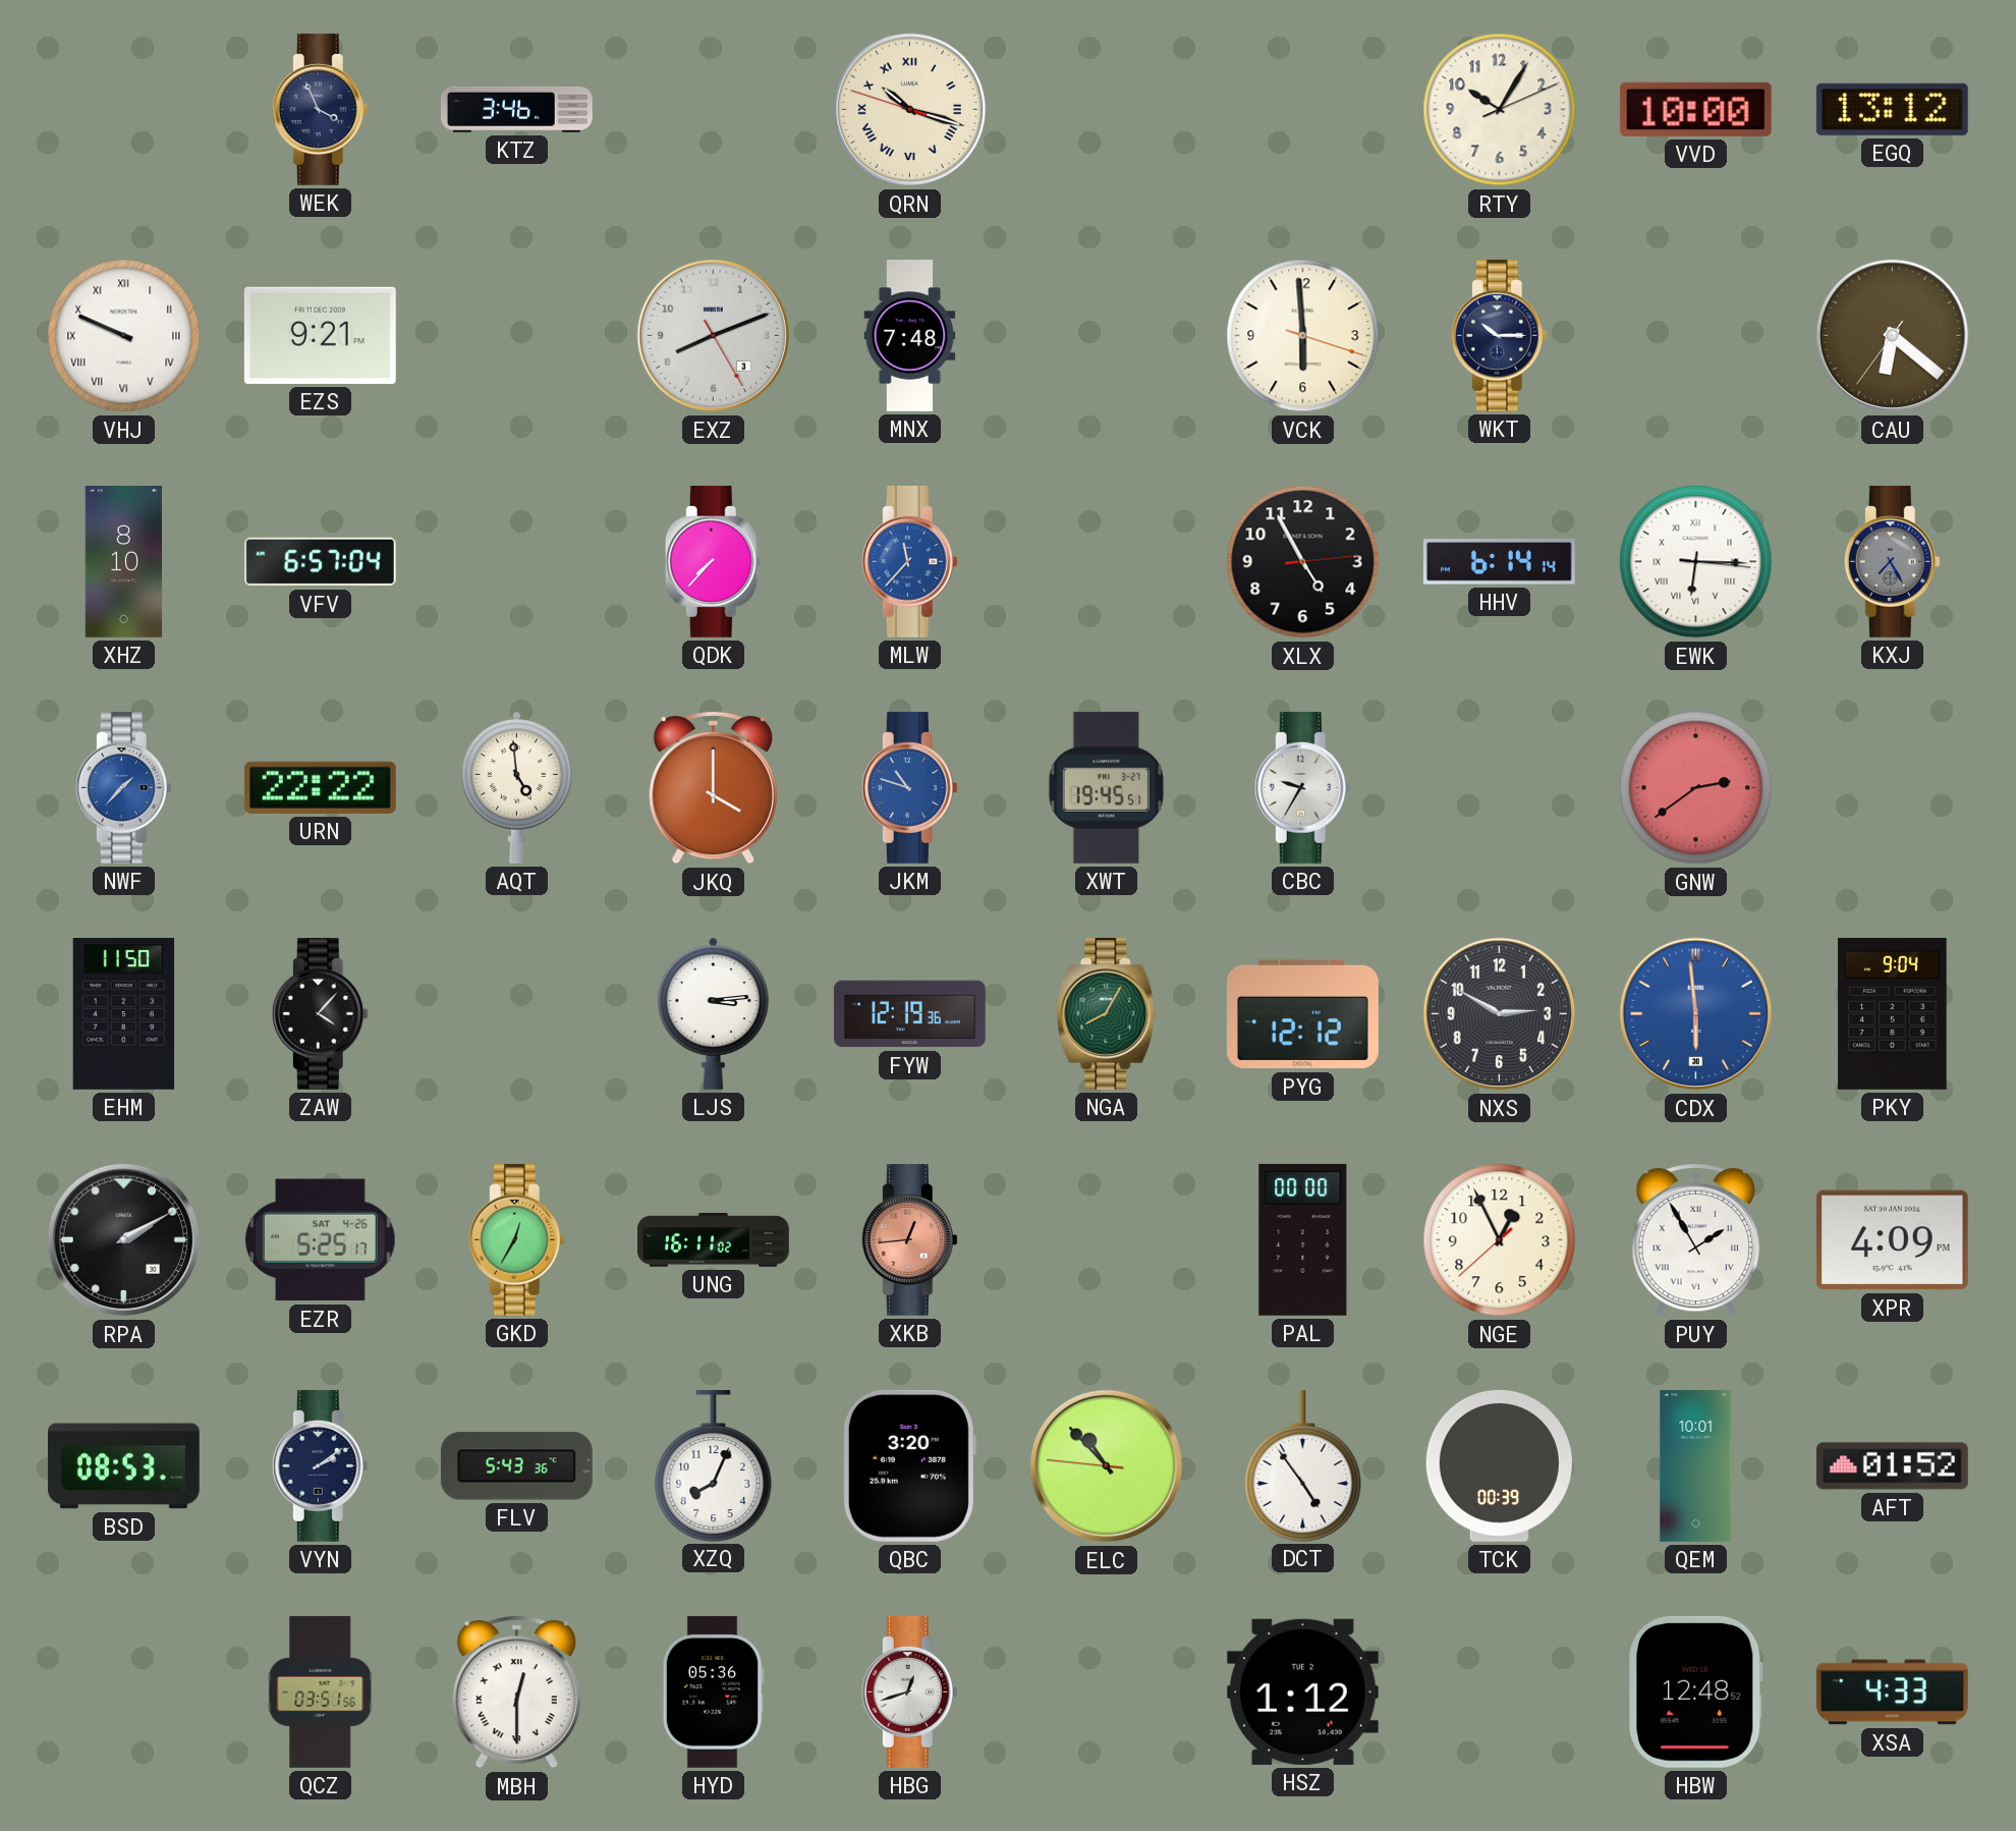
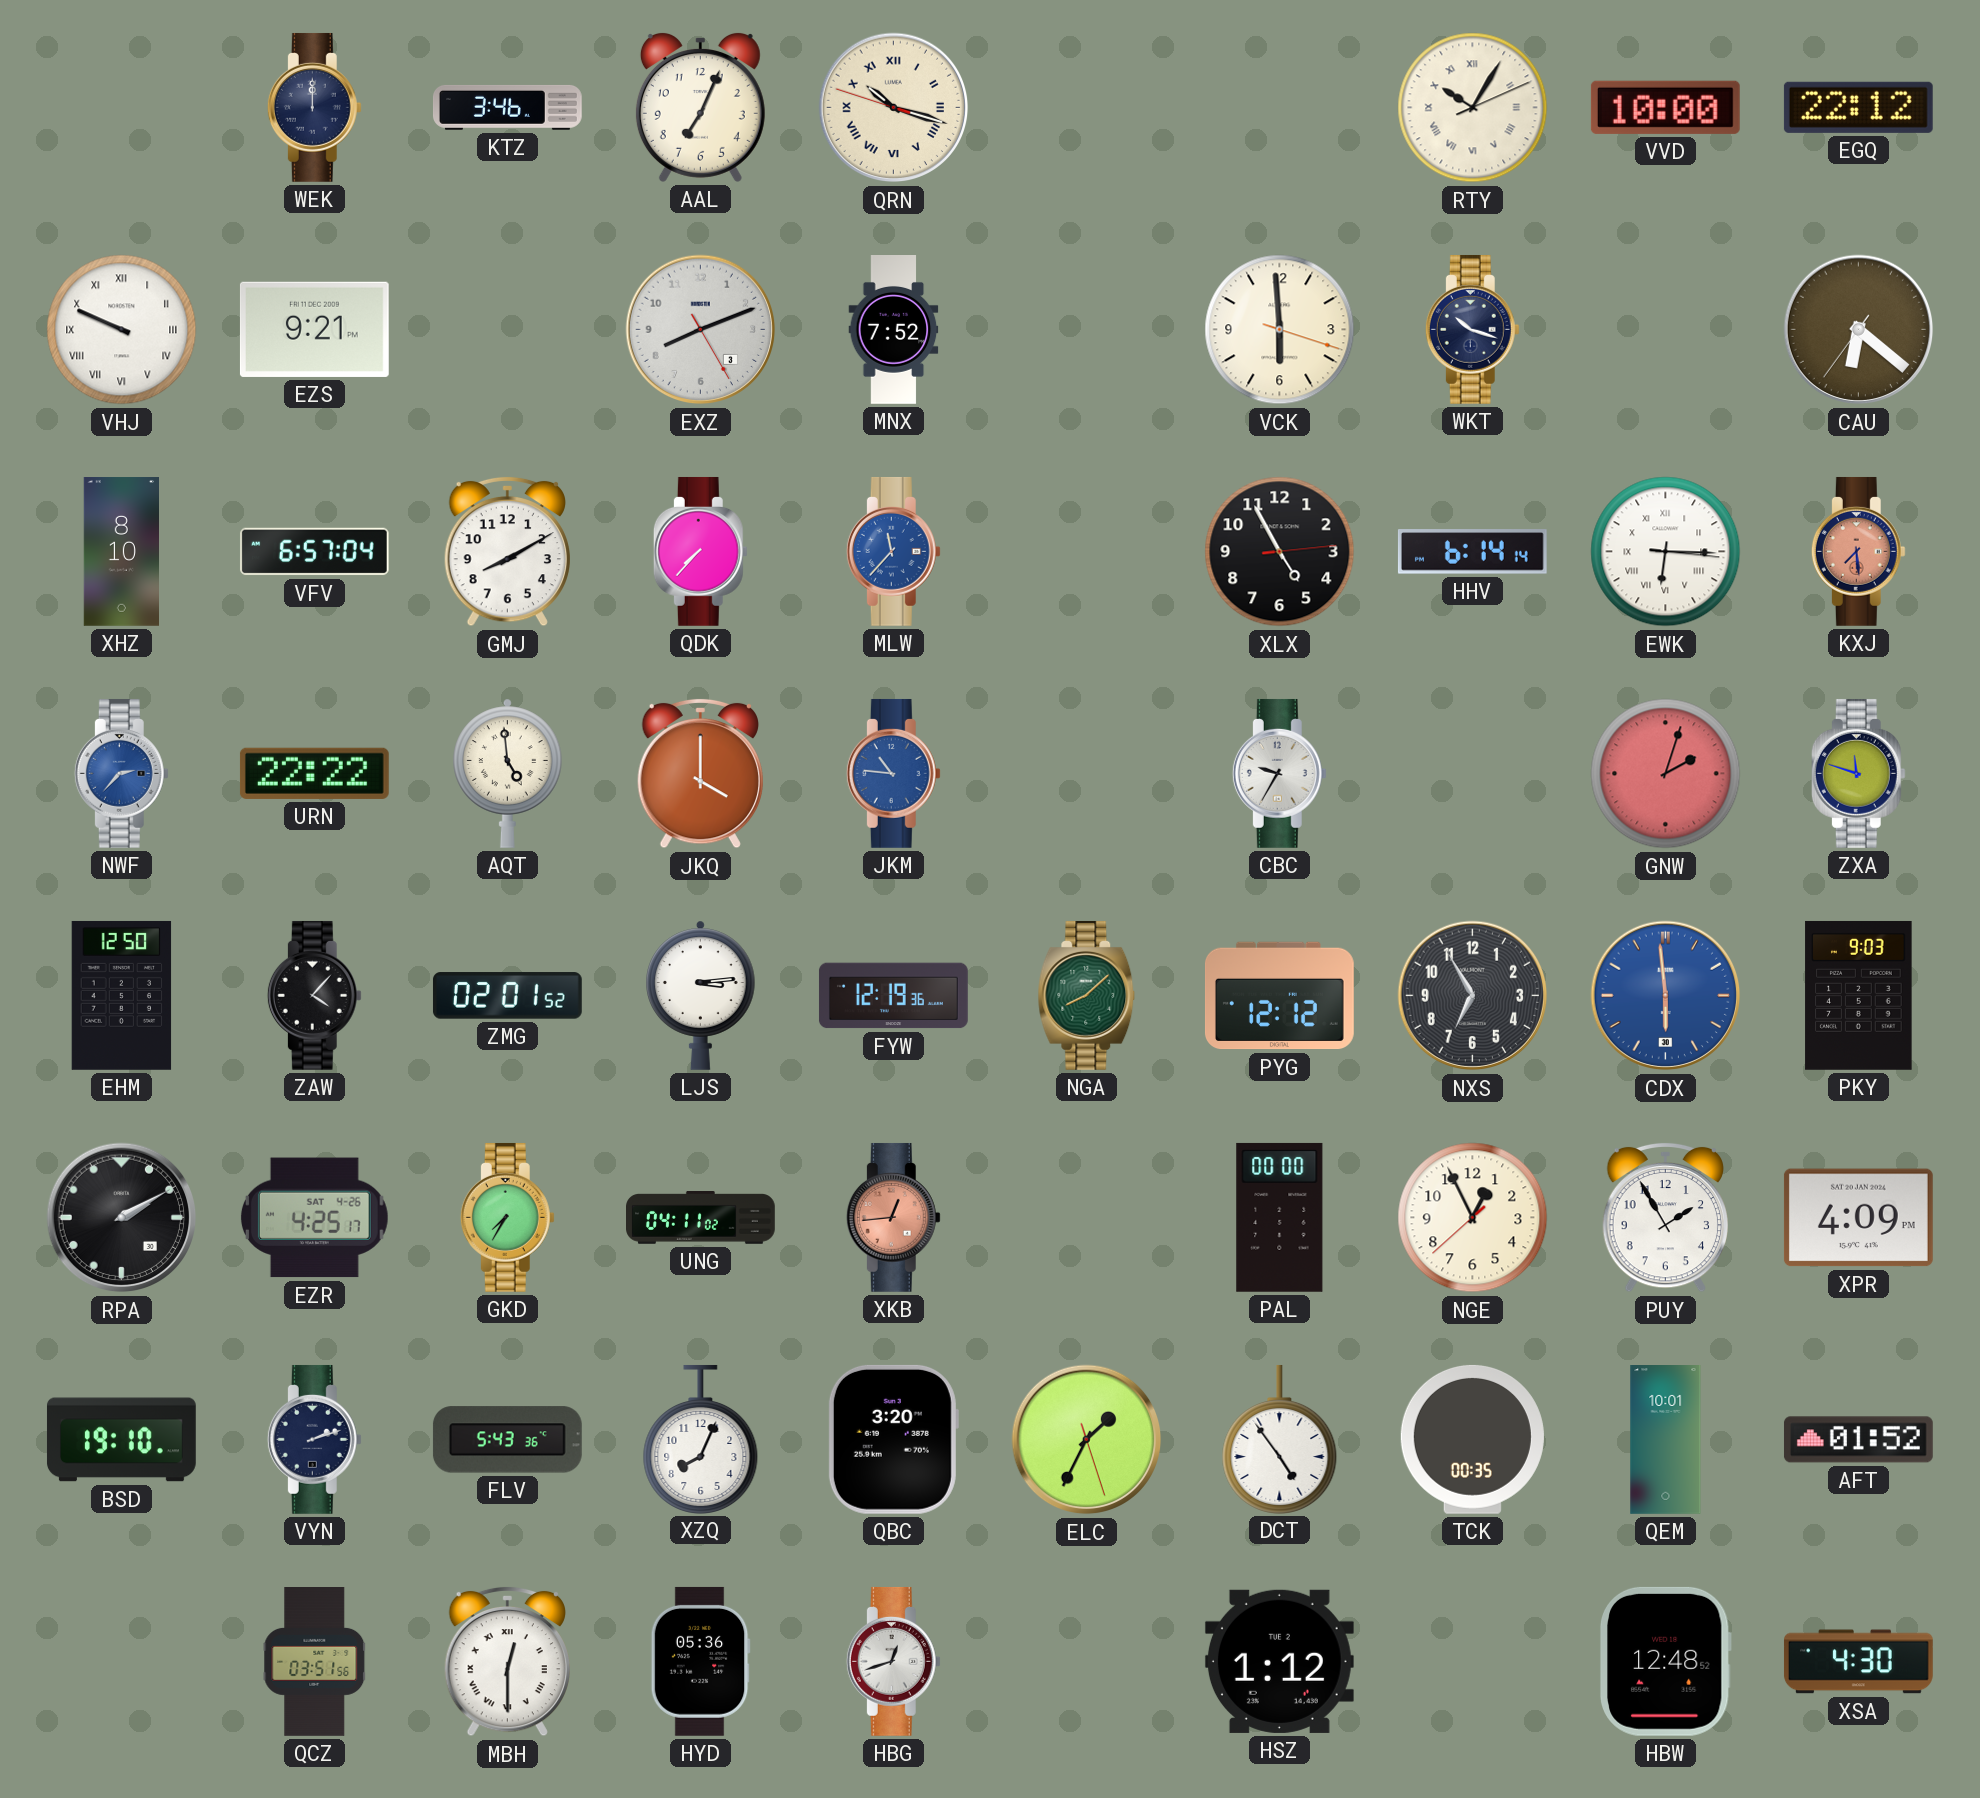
WEK: 3:56 -> 12:00 (314, 107)
AAL: none -> 7:04 (700, 107)
RTY numerals: Arabic -> Roman (1473, 108)
EGQ: 13:12 -> 22:12 (1858, 107)
MNX: 7:48 -> 7:52 (894, 330)
WKT: 10:15 -> 10:18 (1472, 329)
GMJ: none -> 8:10 (507, 551)
KXJ: 7:25 -> 7:29 (1858, 551)
KXJ dial: grey -> salmon (1858, 551)
NWF: 1:37 -> 2:37 (121, 773)
JKM: 10:48 -> 10:46 (893, 773)
XWT: 19:45 -> none (1106, 787)
GNW: 2:39 -> 2:03 (1666, 774)
ZXA: none -> 11:48 (1858, 773)
EHM: 11:50 -> 12:50 (122, 995)
ZMG: none -> 02:01 (507, 996)
NGA: 8:05 -> 8:08 (1087, 995)
NXS: 2:50 -> 6:55 (1473, 996)
PKY: 9:04 -> 9:03 (1859, 995)
EZR: 5:25 -> 4:25 (314, 1218)
GKD: 12:35 -> 7:35 (507, 1217)
UNG: 16:11 -> 04:11 (701, 1218)
PUY numerals: Roman -> Arabic (1665, 1217)
BSD: 08:53 -> 19:10 (122, 1440)
VYN: 2:09 -> 2:12 (314, 1439)
ELC: 10:52 -> 1:34 (1087, 1440)
TCK: 00:39 -> 00:35 (1472, 1439)
XSA: 4:33 -> 4:30 (1859, 1662)
